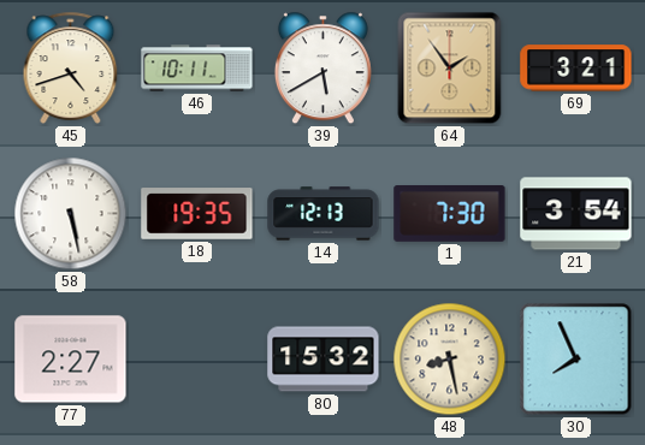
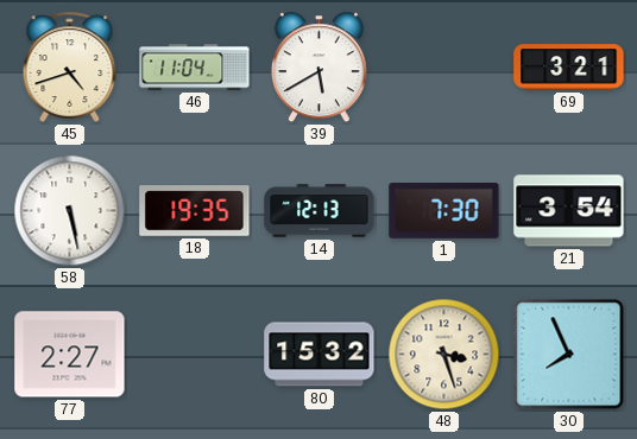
46: 10:11 -> 11:04 (195, 68)
64: 1:54 -> none (450, 69)
48: 8:28 -> 3:27 (444, 355)
